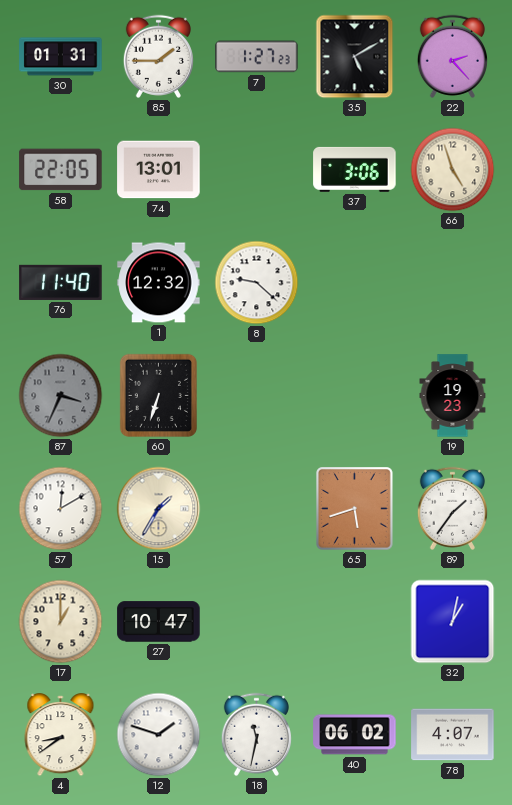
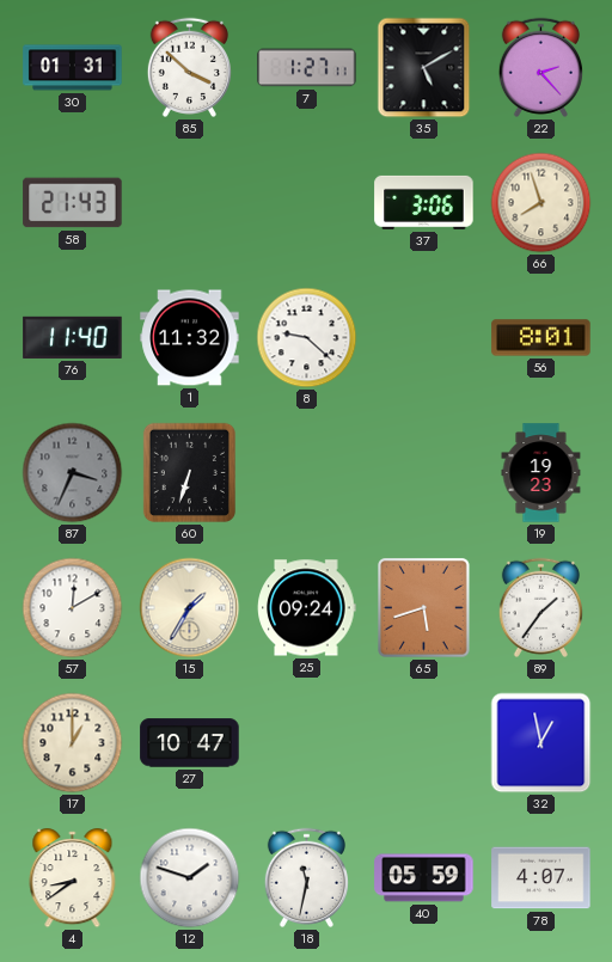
85: 1:45 -> 3:52 (189, 67)
7: 1:27:23 -> 1:27:11 (307, 68)
58: 22:05 -> 21:43 (73, 203)
74: 13:01 -> none (159, 170)
66: 4:57 -> 7:57 (541, 203)
1: 12:32 -> 11:32 (190, 338)
56: none -> 8:01 (541, 338)
25: none -> 09:24 (307, 608)
32: 1:02 -> 12:58 (541, 743)
40: 06:02 -> 05:59 (424, 878)
